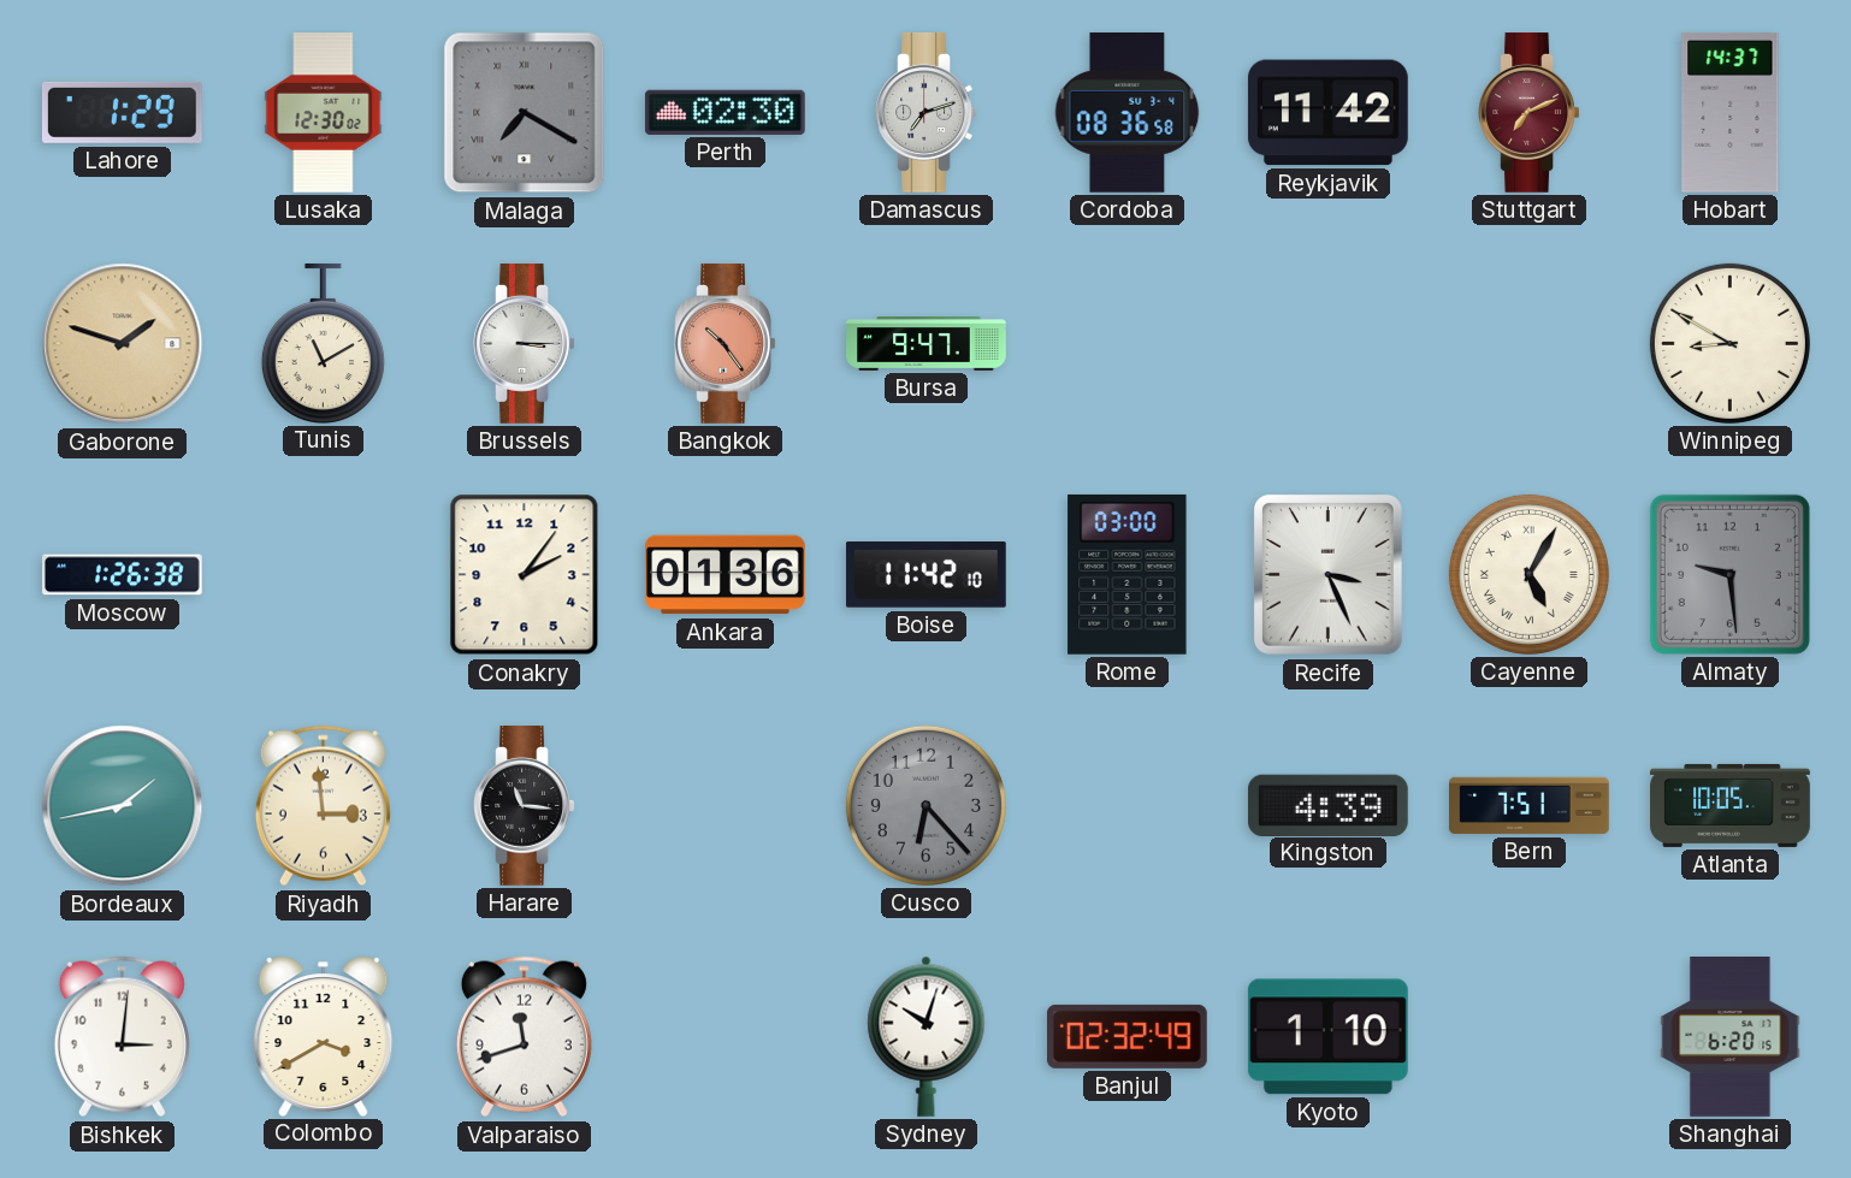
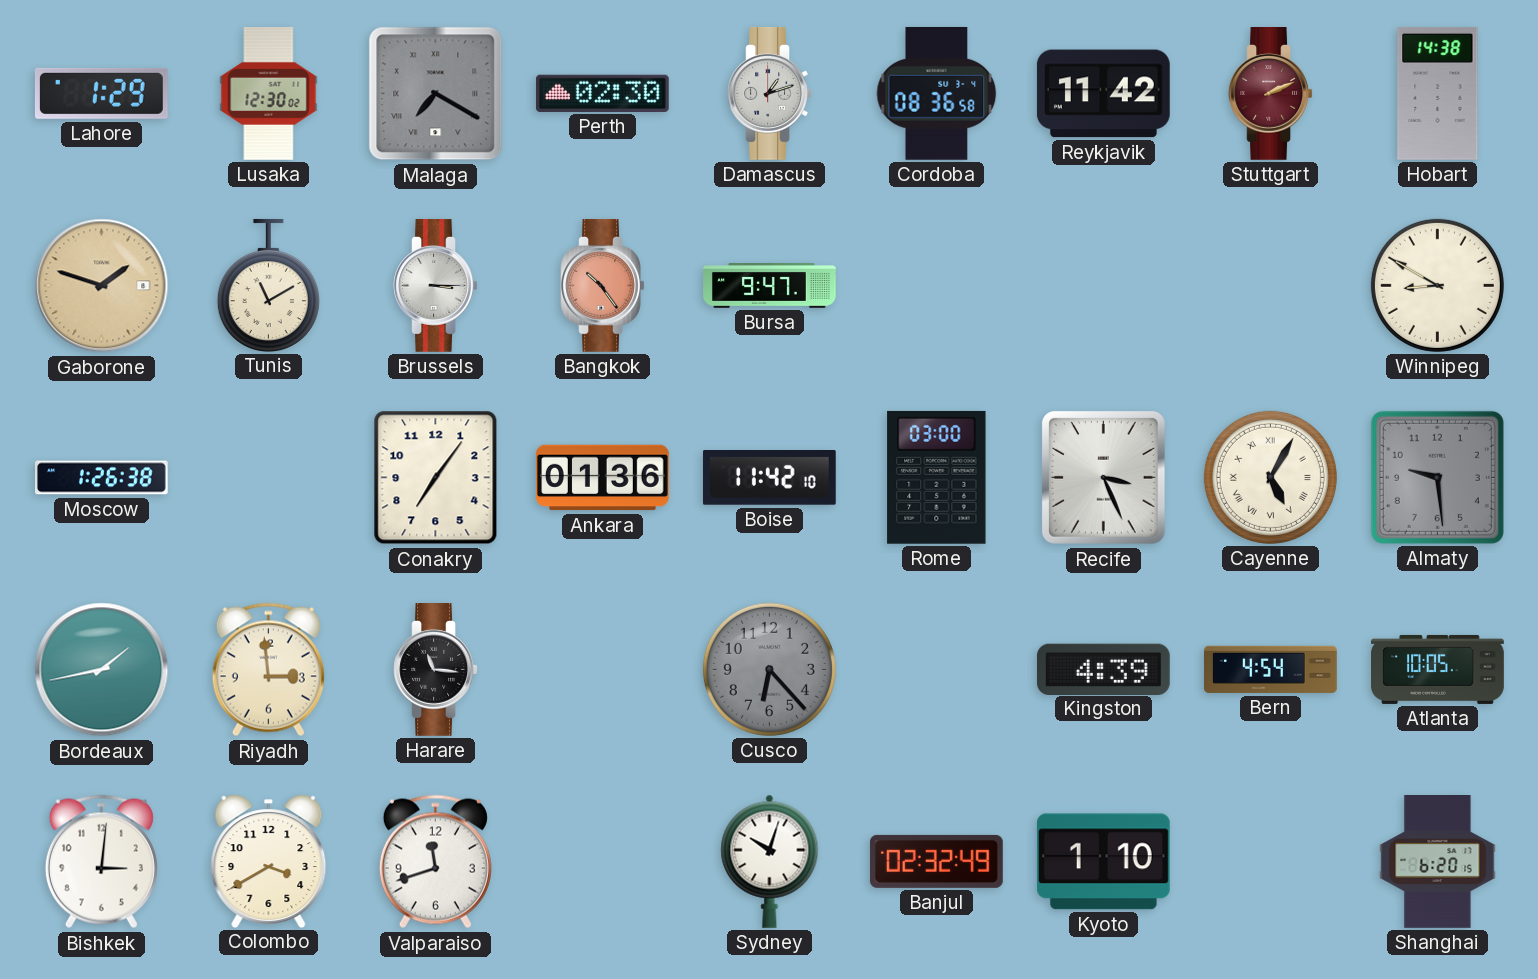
Damascus: 7:12 -> 1:12 (770, 94)
Stuttgart: 7:11 -> 2:11 (1271, 94)
Hobart: 14:37 -> 14:38 (1438, 94)
Conakry: 2:06 -> 7:06 (436, 478)
Bern: 7:51 -> 4:54 (1271, 669)
